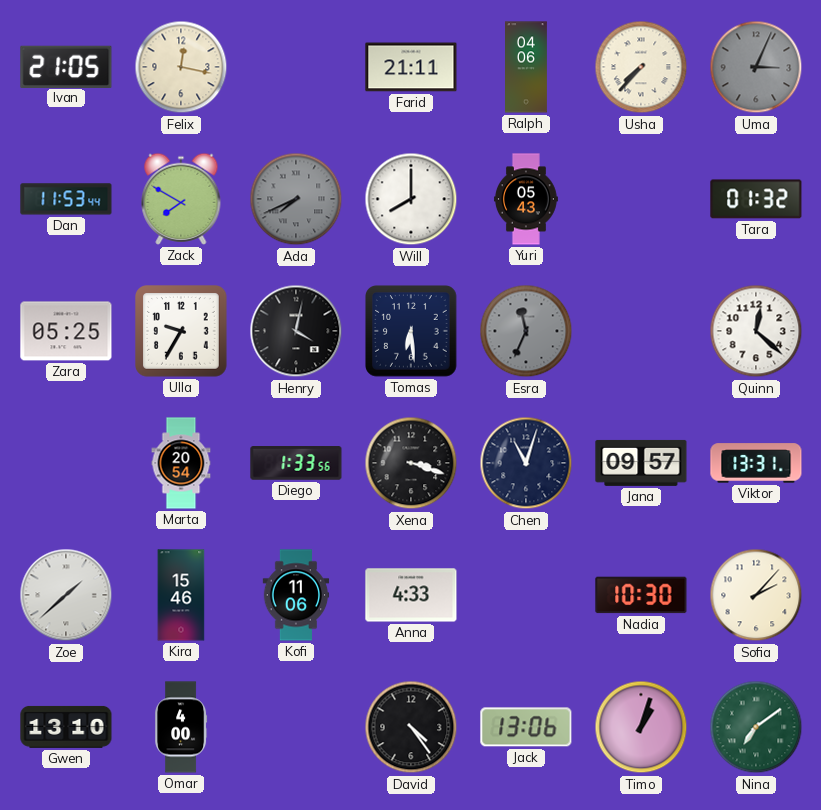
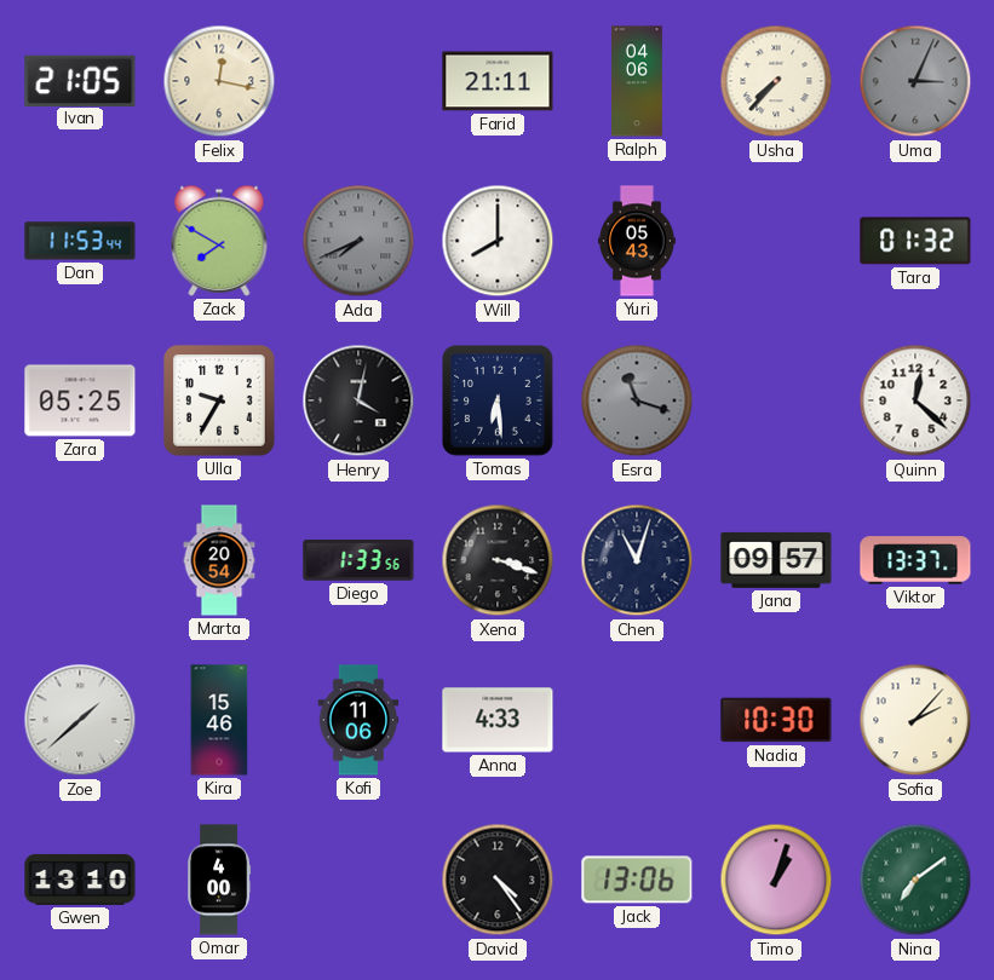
Esra: 11:34 -> 11:18 (637, 400)
Viktor: 13:31 -> 13:37 (915, 560)
